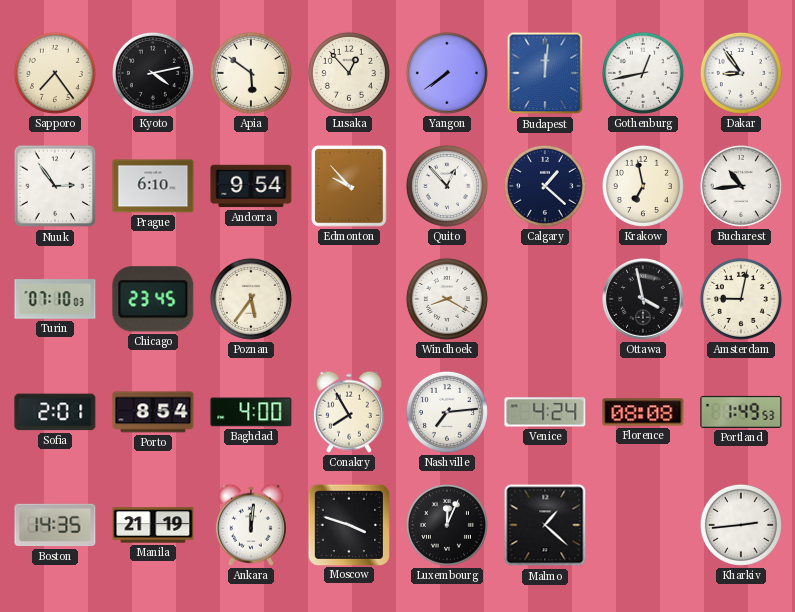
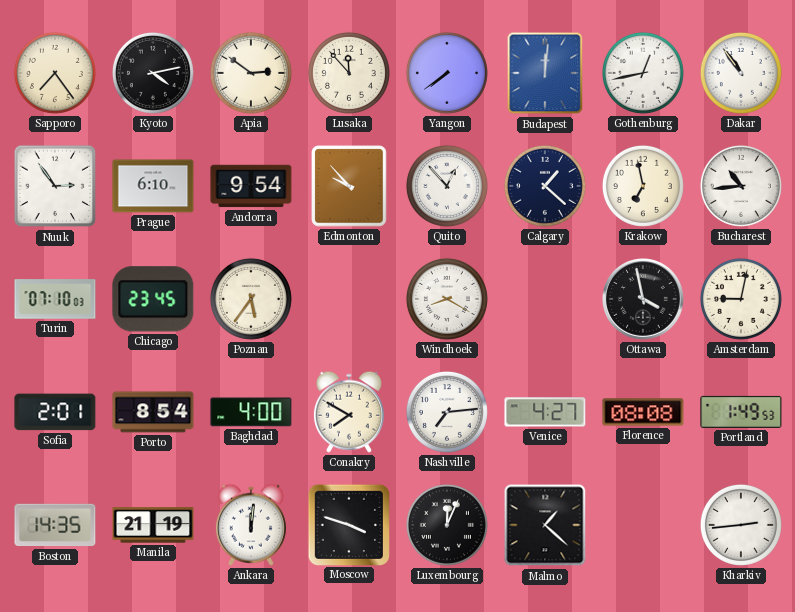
Apia: 5:51 -> 2:51 (251, 73)
Lusaka: 12:53 -> 11:53 (349, 73)
Dakar: 8:54 -> 10:54 (741, 73)
Conakry: 7:55 -> 7:50 (349, 412)
Venice: 4:24 -> 4:27 (545, 412)
